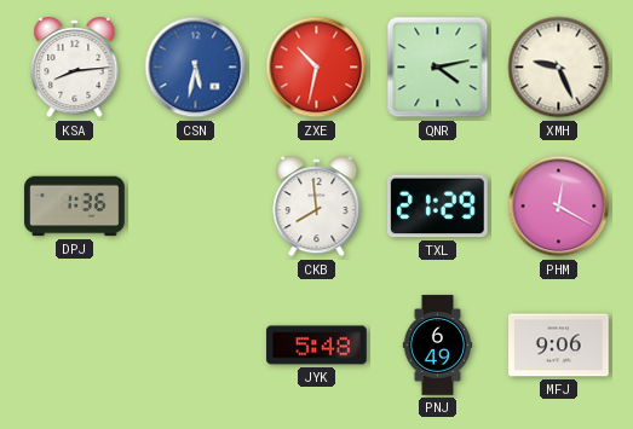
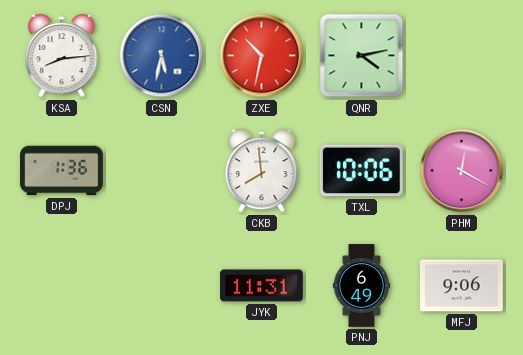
XMH: 9:26 -> none (559, 68)
TXL: 21:29 -> 10:06 (361, 171)
JYK: 5:48 -> 11:31 (262, 286)
